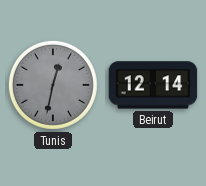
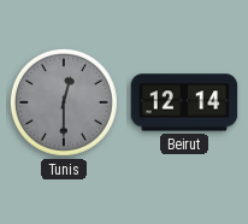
Tunis: 12:32 -> 12:30 (64, 102)
